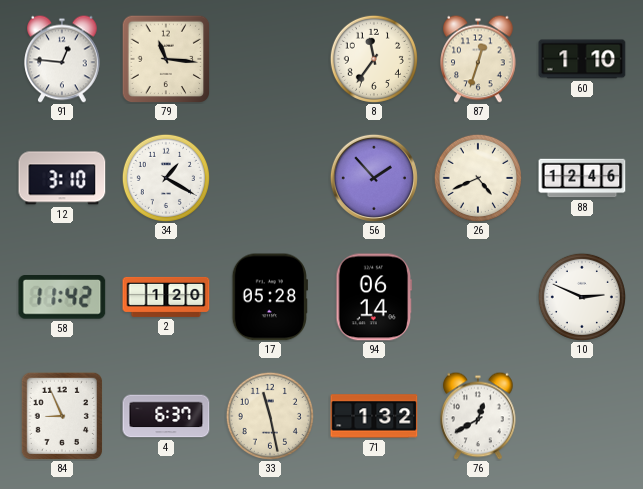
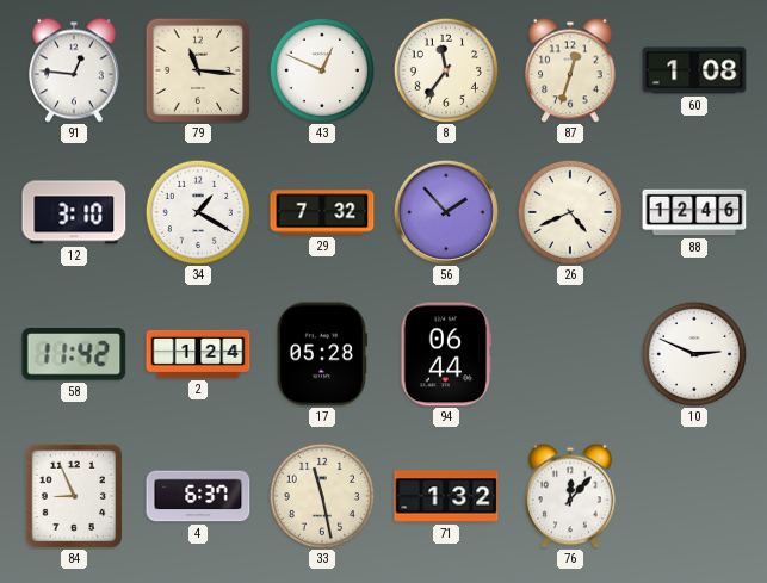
43: none -> 12:49 (322, 70)
60: 1:10 -> 1:08 (694, 70)
29: none -> 7:32 (322, 212)
2: 1:20 -> 1:24 (198, 354)
94: 06:14 -> 06:44 (446, 354)
76: 12:40 -> 12:07 (570, 496)
